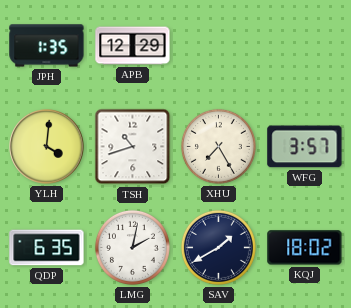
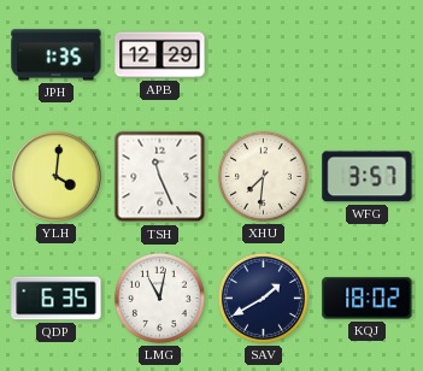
TSH: 10:42 -> 11:26 (160, 177)
XHU: 7:25 -> 7:31 (263, 176)
LMG: 2:02 -> 11:02 (159, 298)
